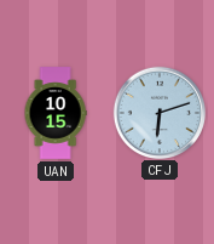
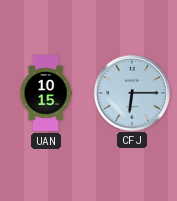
CFJ: 6:12 -> 6:15 (131, 92)
